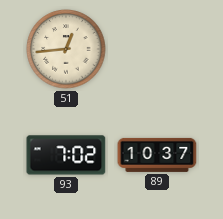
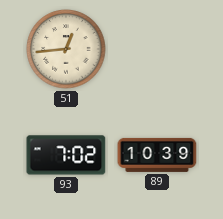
89: 10:37 -> 10:39 (157, 155)
